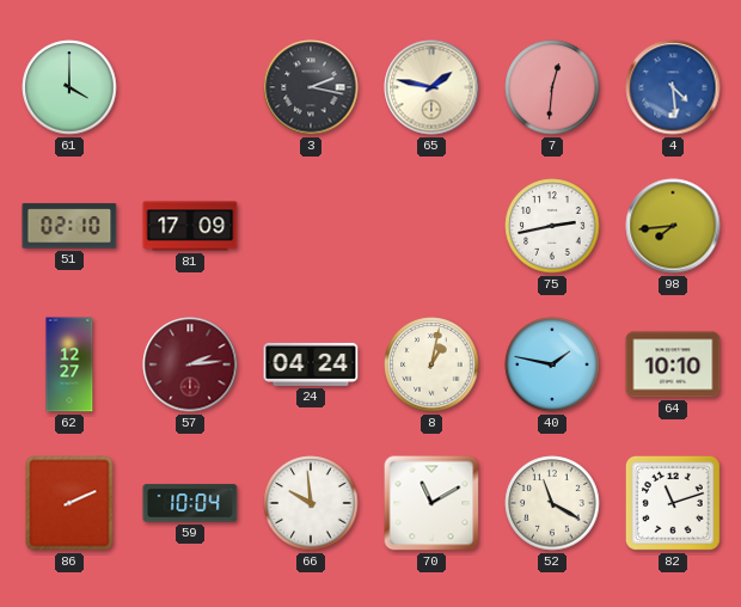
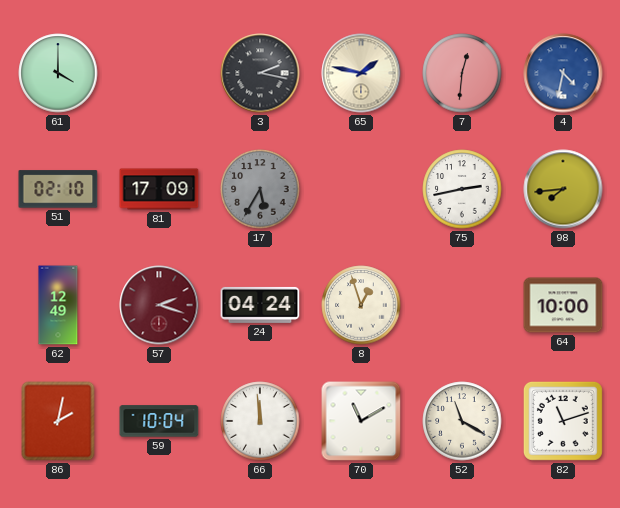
4: 4:29 -> 4:32 (563, 73)
17: none -> 5:35 (260, 189)
62: 12:27 -> 12:49 (58, 305)
57: 2:14 -> 2:18 (159, 305)
8: 1:02 -> 12:57 (361, 305)
40: 1:47 -> none (552, 364)
64: 10:10 -> 10:00 (563, 305)
86: 2:11 -> 2:02 (58, 421)
66: 9:59 -> 11:59 (260, 421)
